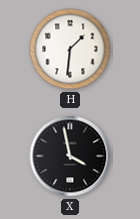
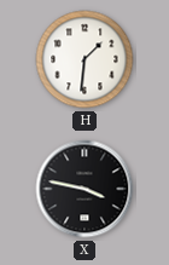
X: 3:58 -> 3:47 (84, 189)
